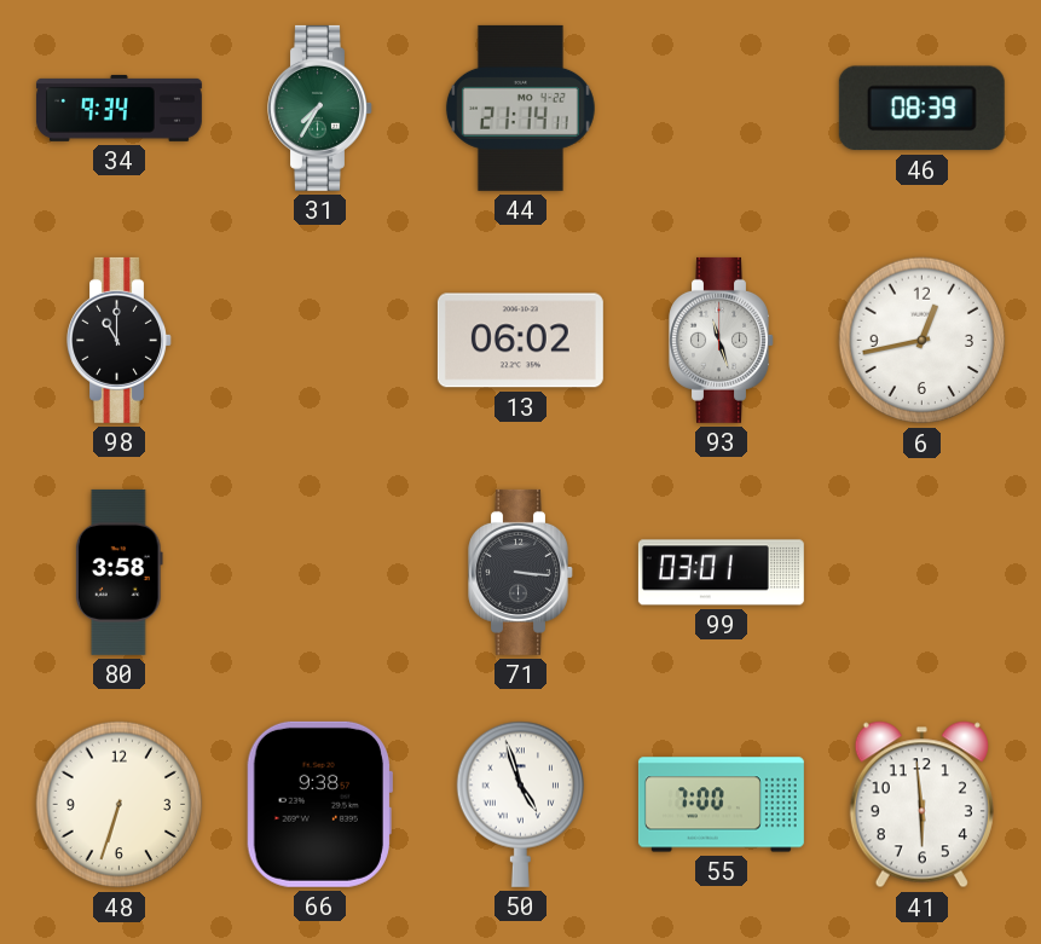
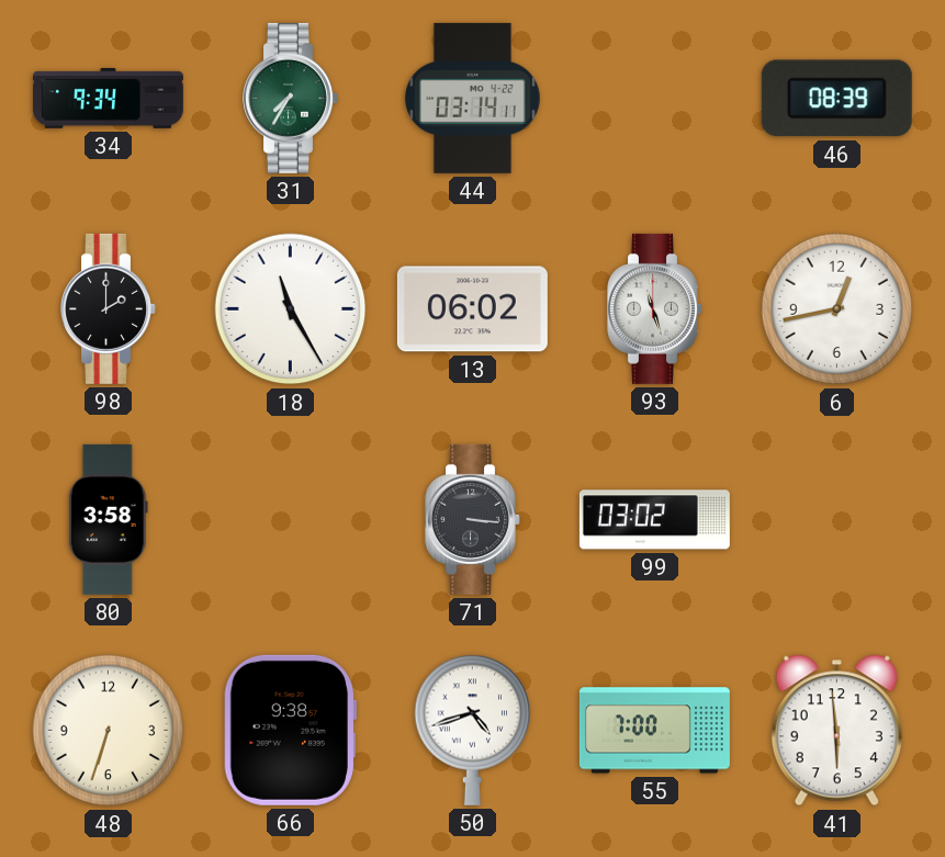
44: 21:14 -> 03:14 (472, 98)
98: 11:00 -> 2:00 (109, 308)
18: none -> 11:25 (291, 309)
99: 03:01 -> 03:02 (654, 520)
50: 4:57 -> 4:42 (472, 730)
